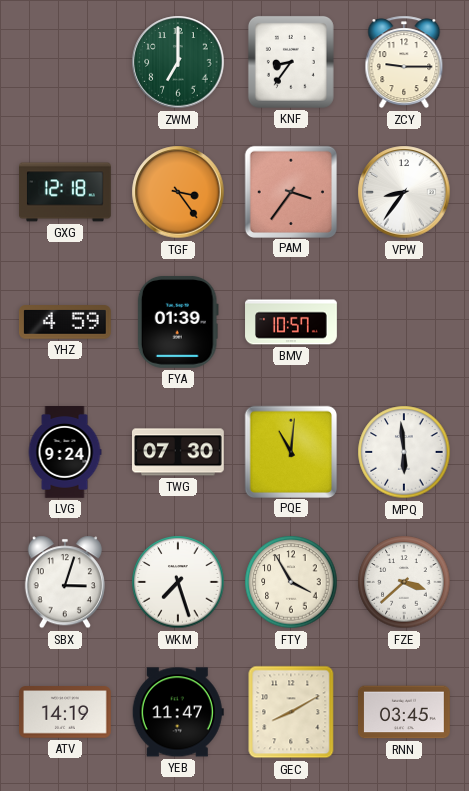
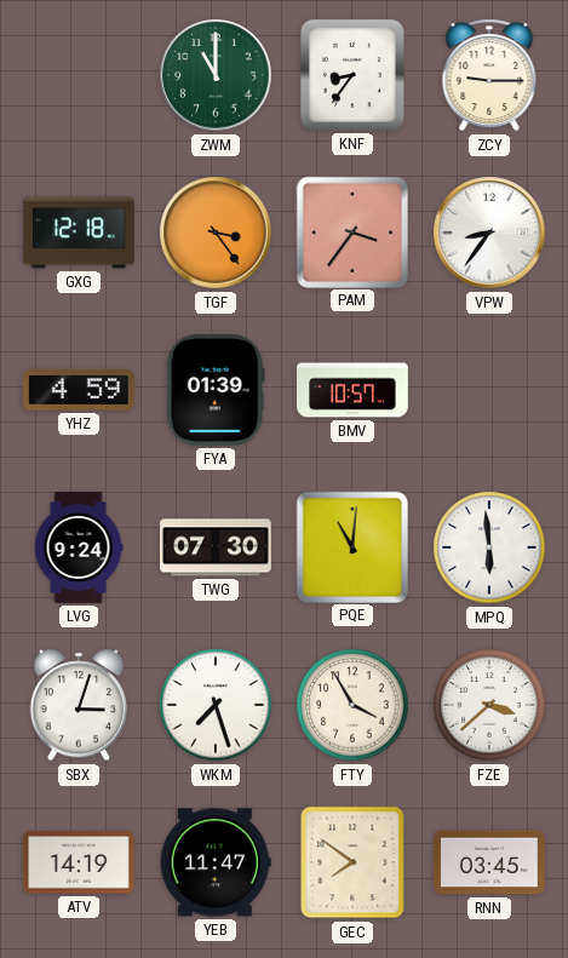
ZWM: 7:00 -> 11:00 (216, 75)
GEC: 8:10 -> 7:51 (352, 862)
